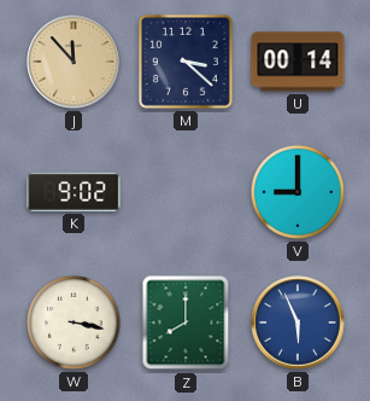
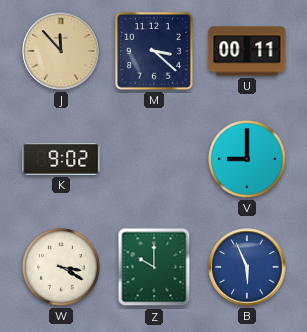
U: 00:14 -> 00:11 (247, 51)
W: 3:17 -> 3:20 (62, 268)
Z: 8:00 -> 10:00 (154, 267)
